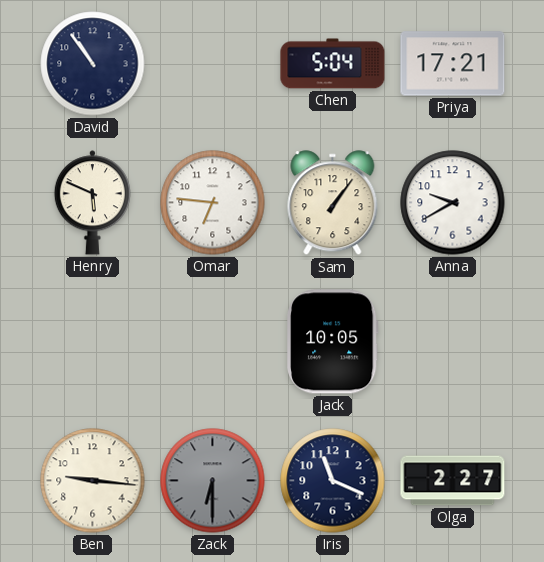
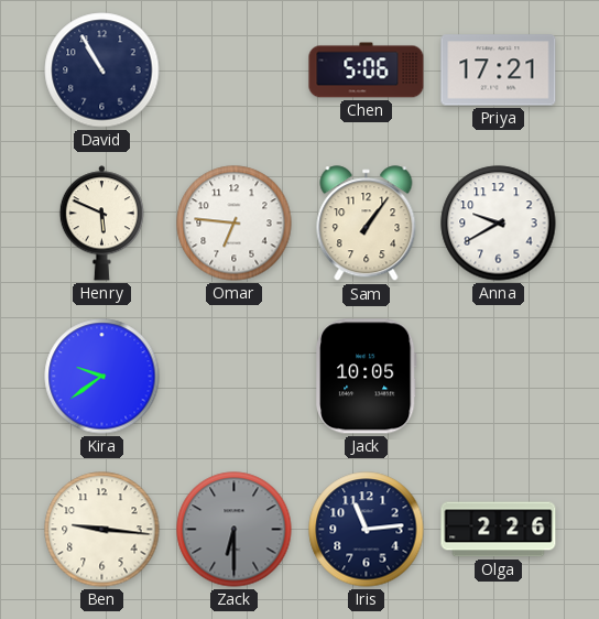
David: 10:54 -> 10:55 (102, 70)
Chen: 5:04 -> 5:06 (367, 70)
Kira: none -> 9:39 (102, 377)
Iris: 11:19 -> 11:14 (367, 530)
Olga: 2:27 -> 2:26 (499, 530)
